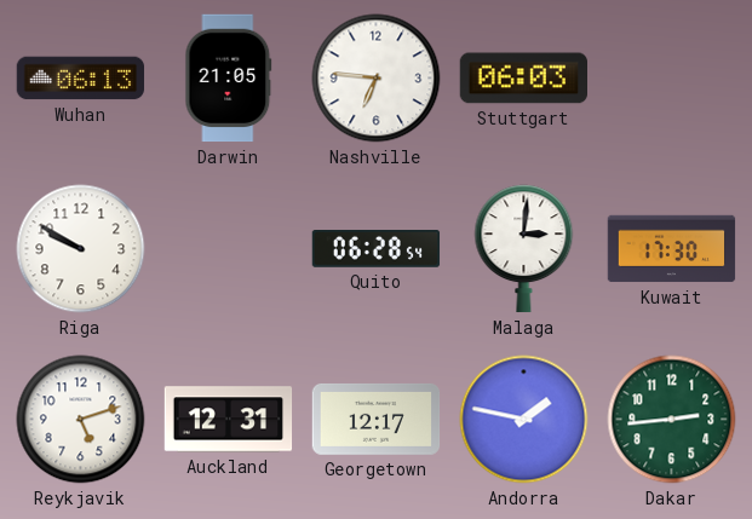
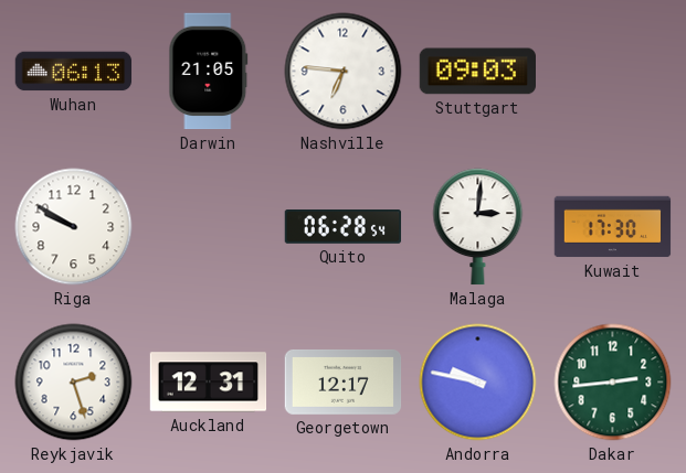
Stuttgart: 06:03 -> 09:03 (477, 72)
Reykjavik: 5:12 -> 2:27 (74, 383)
Andorra: 1:47 -> 9:47 (478, 383)
